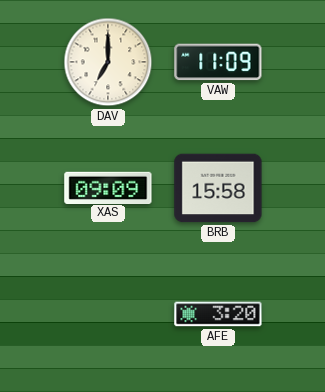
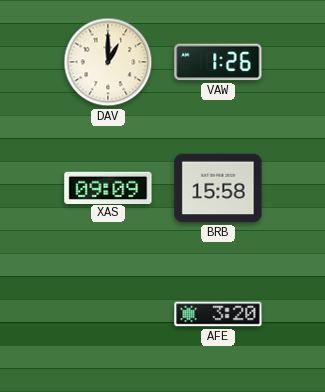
DAV: 7:00 -> 1:00 (108, 62)
VAW: 11:09 -> 1:26 (218, 62)
